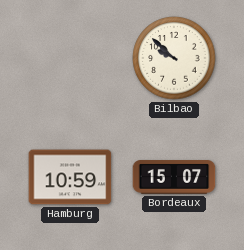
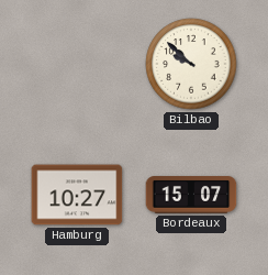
Hamburg: 10:59 -> 10:27 (77, 195)
